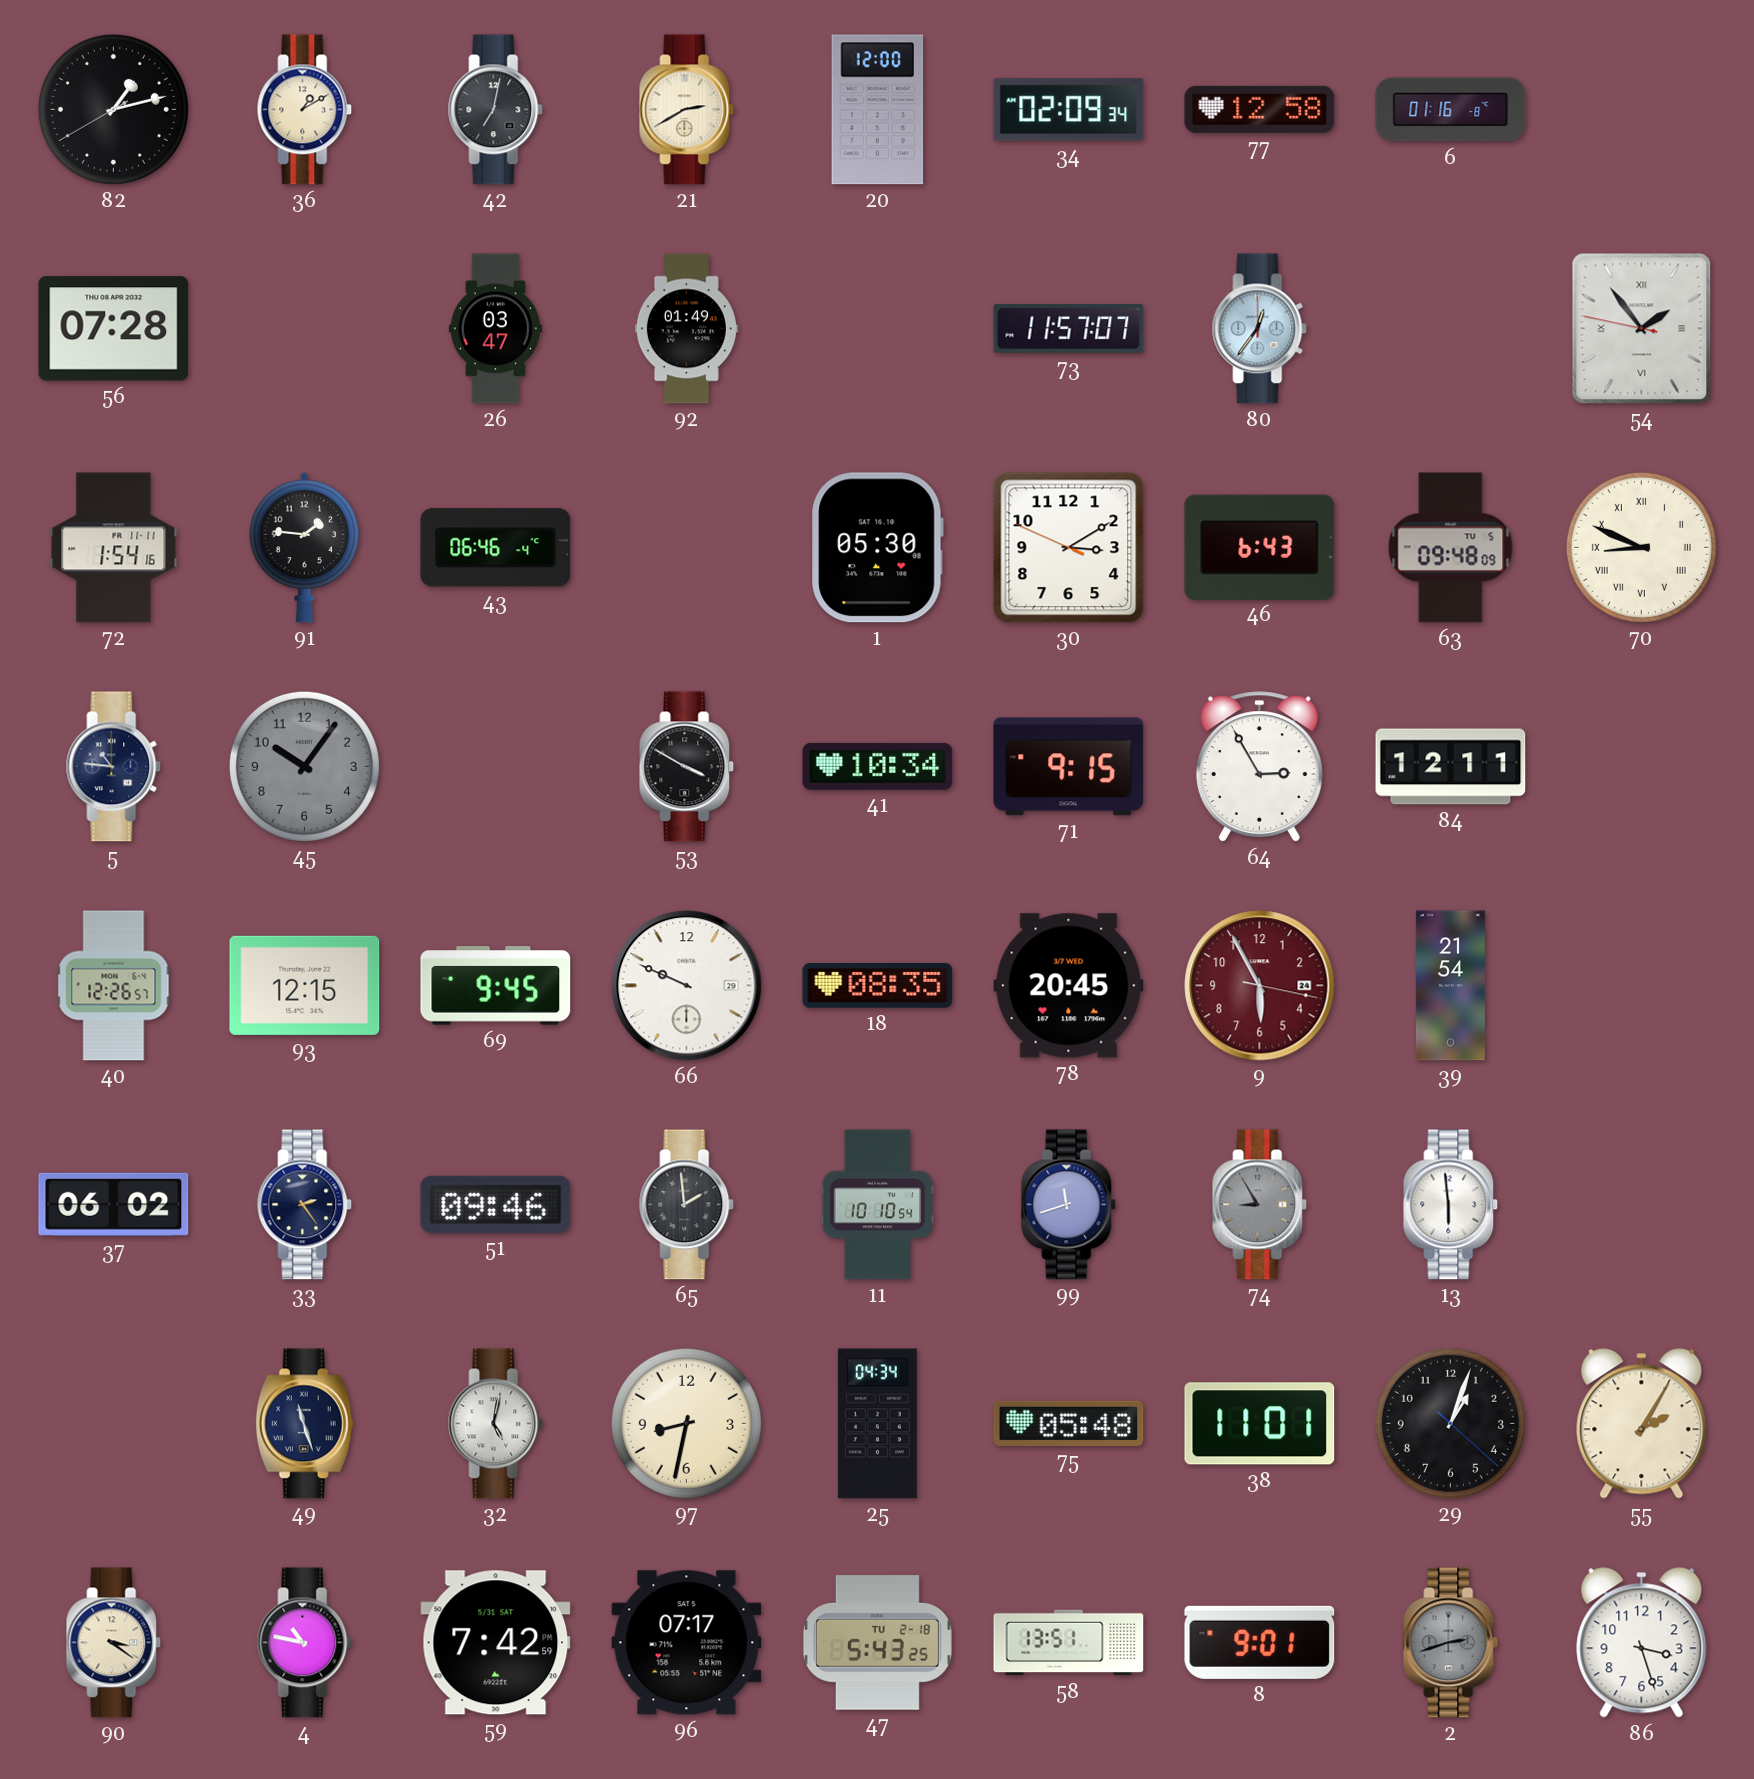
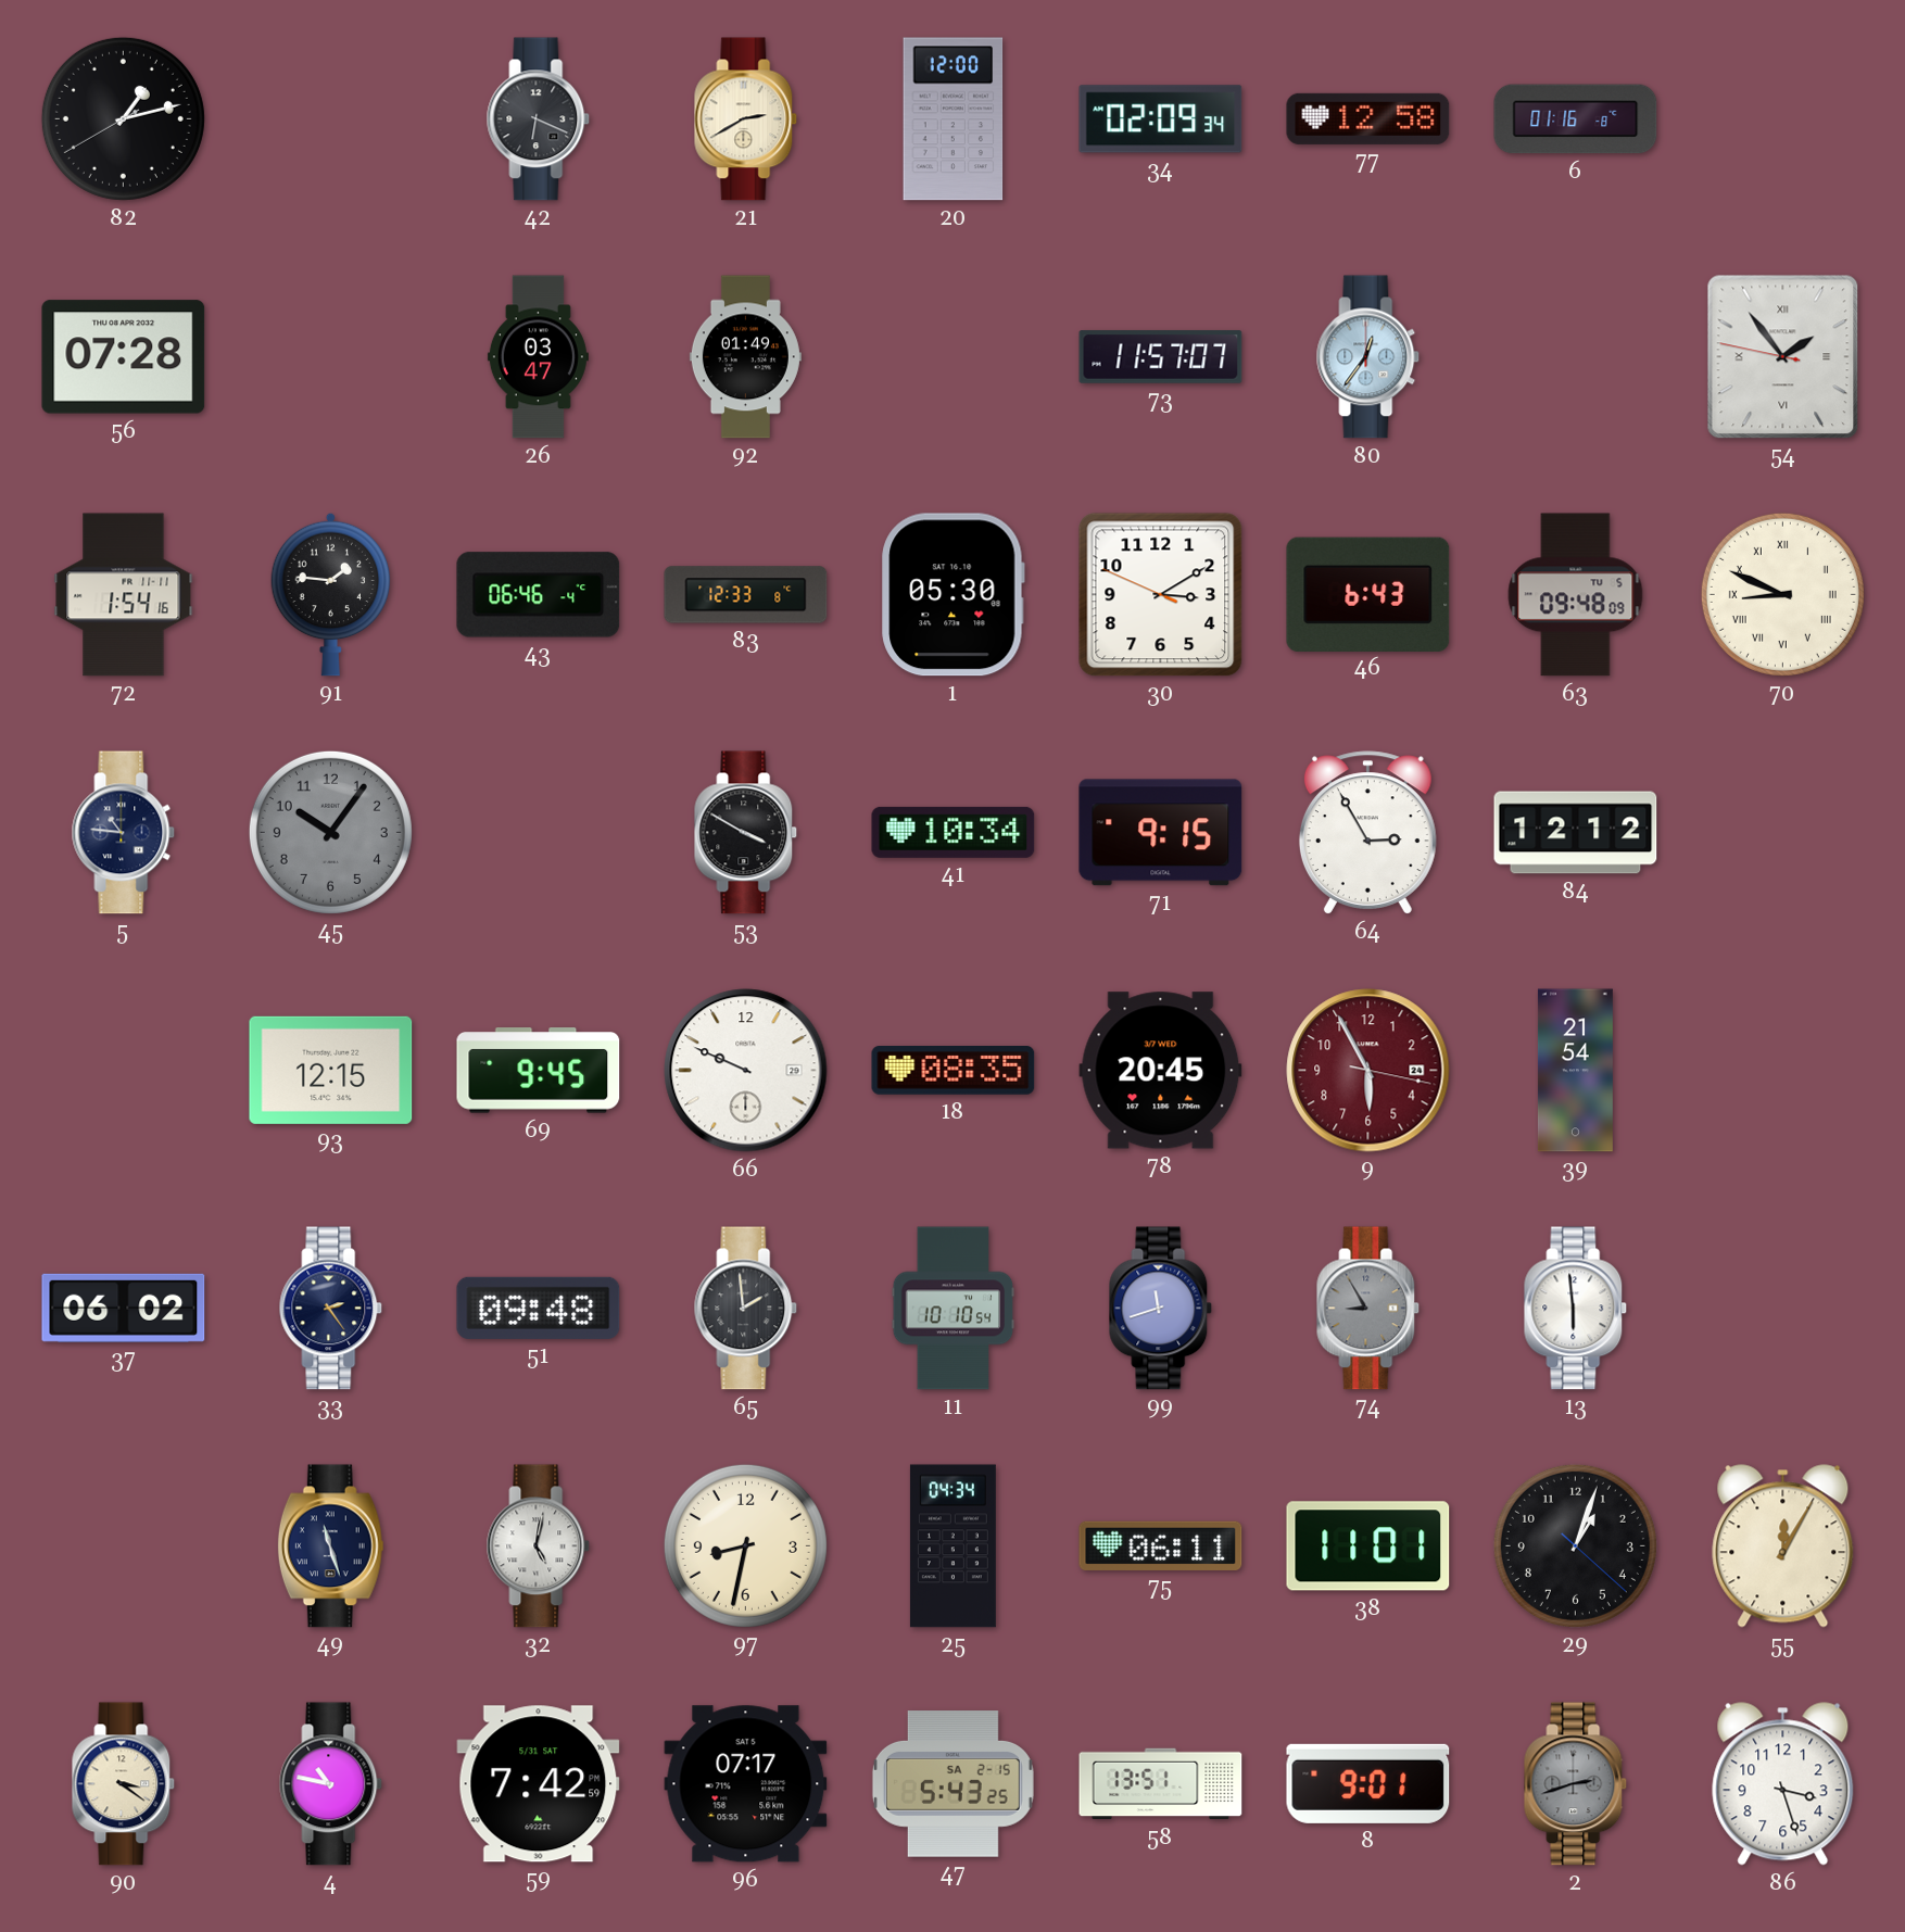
36: 1:10 -> none (305, 110)
42: 7:02 -> 6:19 (539, 119)
83: none -> 12:33 (746, 595)
84: 12:11 -> 12:12 (1576, 833)
40: 12:26 -> none (114, 986)
51: 09:46 -> 09:48 (539, 1308)
75: 05:48 -> 06:11 (1161, 1545)
55: 2:05 -> 12:05 (1783, 1546)
47 date: TU 2-18 -> SA 2-15 (952, 1784)
